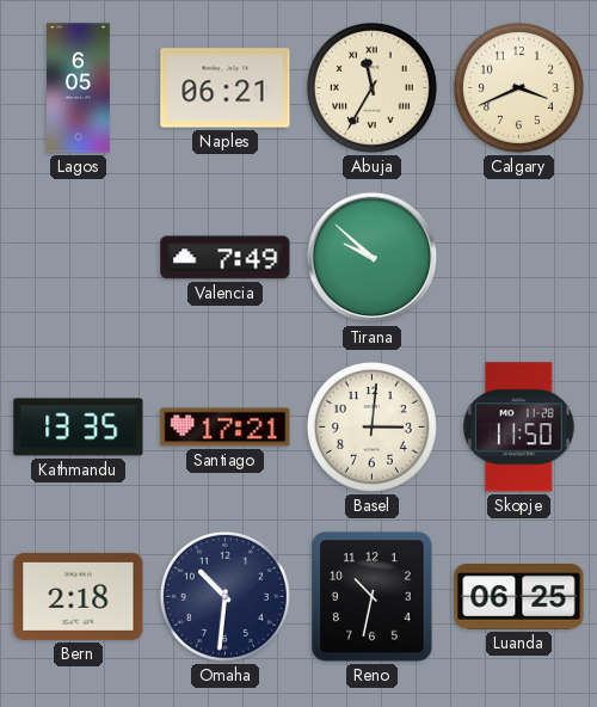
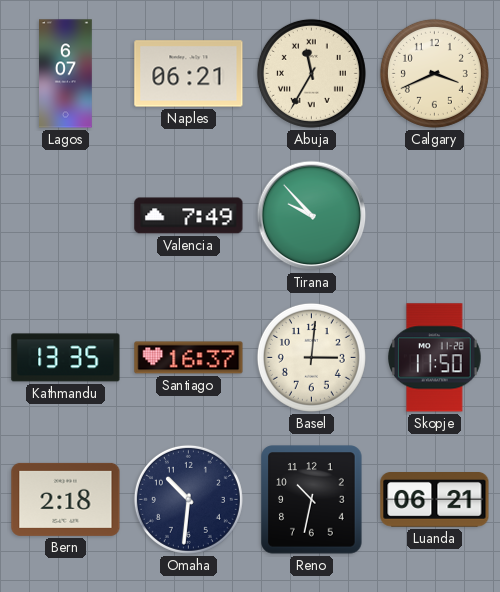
Lagos: 6:05 -> 6:07 (66, 74)
Tirana: 9:52 -> 9:53 (312, 216)
Santiago: 17:21 -> 16:37 (189, 358)
Luanda: 06:25 -> 06:21 (435, 500)
